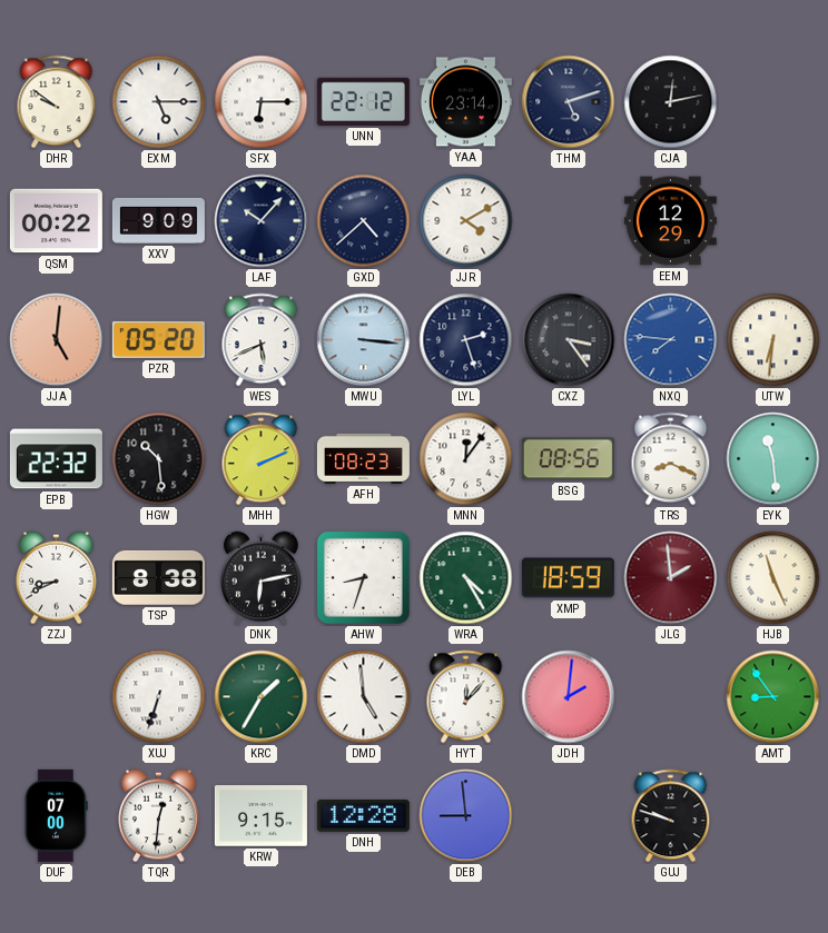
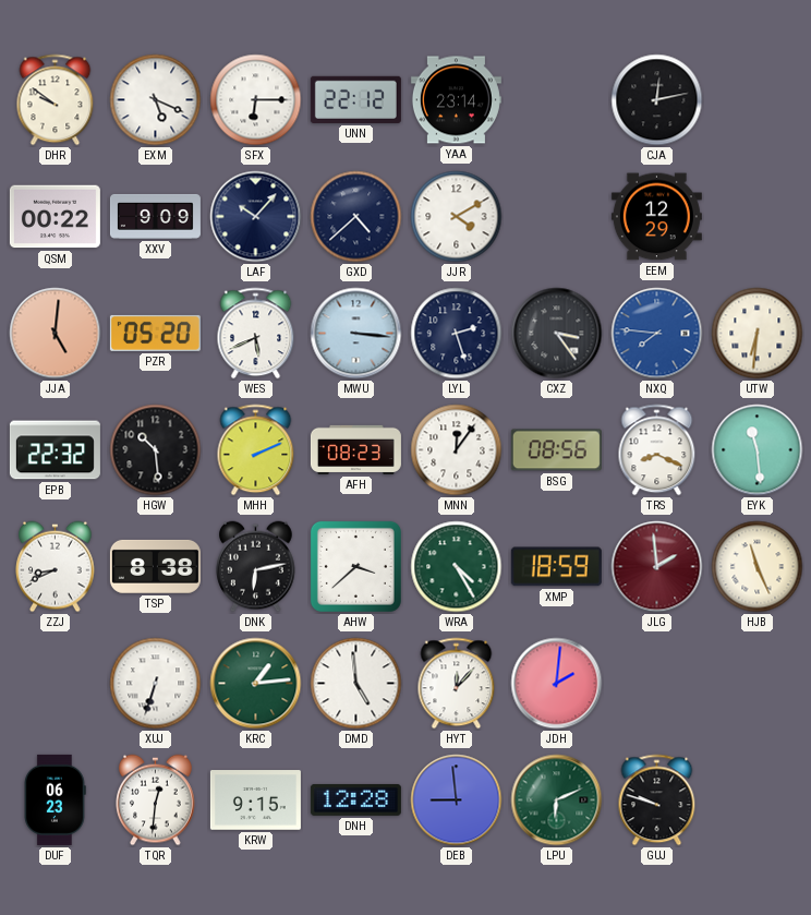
EXM: 5:15 -> 5:19 (156, 100)
THM: 5:12 -> none (569, 102)
AHW: 8:33 -> 3:38 (355, 566)
KRC: 1:35 -> 1:14 (256, 684)
AMT: 8:54 -> none (773, 697)
DUF: 07:00 -> 06:23 (55, 799)
LPU: none -> 6:11 (557, 800)
